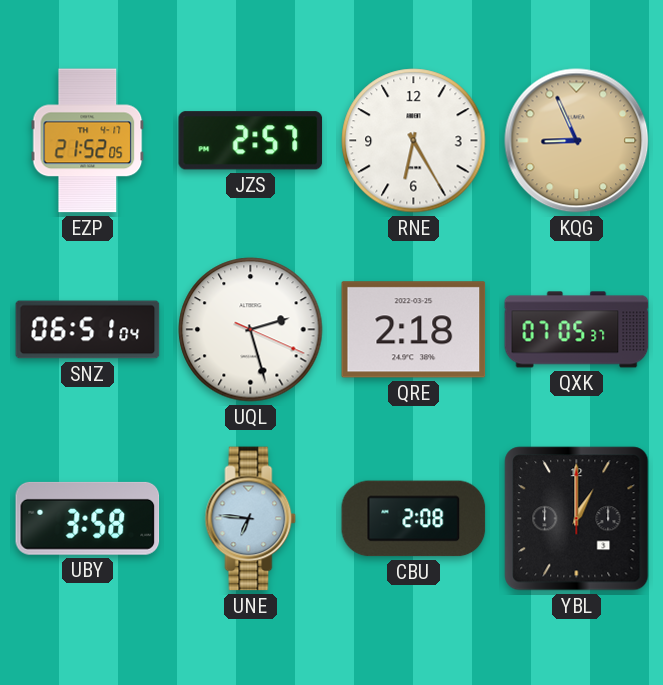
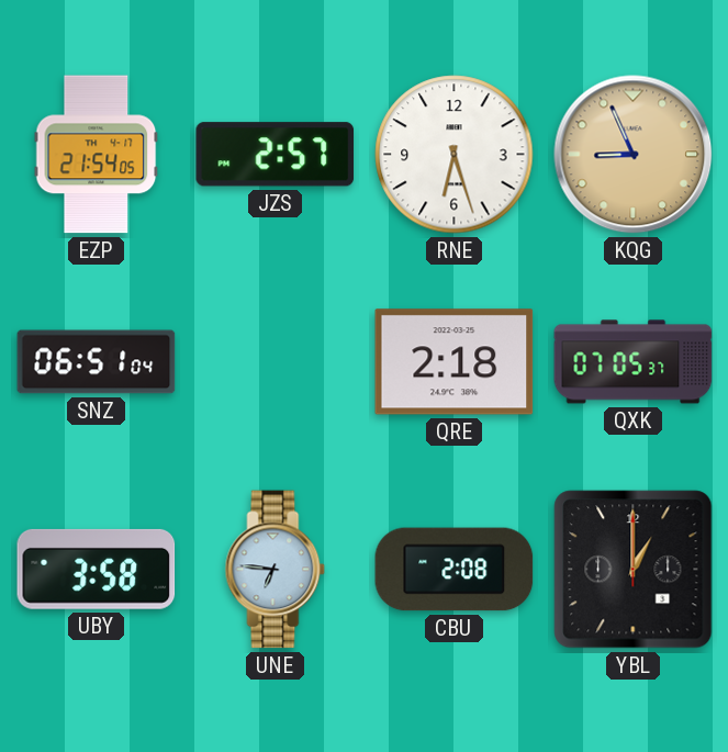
EZP: 21:52 -> 21:54 (97, 155)
RNE: 6:25 -> 6:27 (455, 155)
UQL: 2:27 -> none (251, 330)
